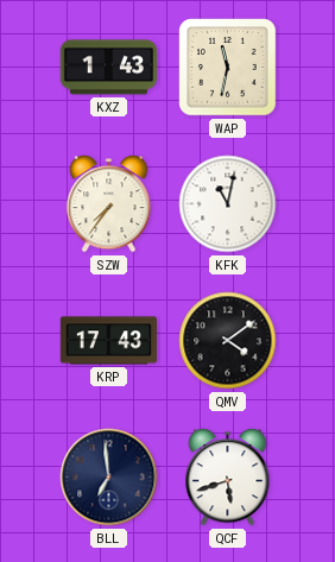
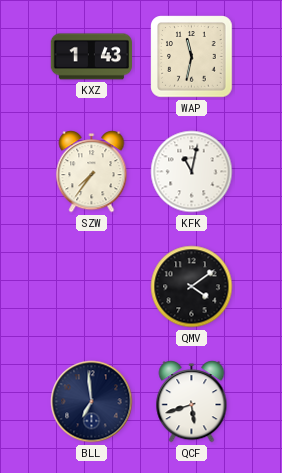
KRP: 17:43 -> none (108, 341)
